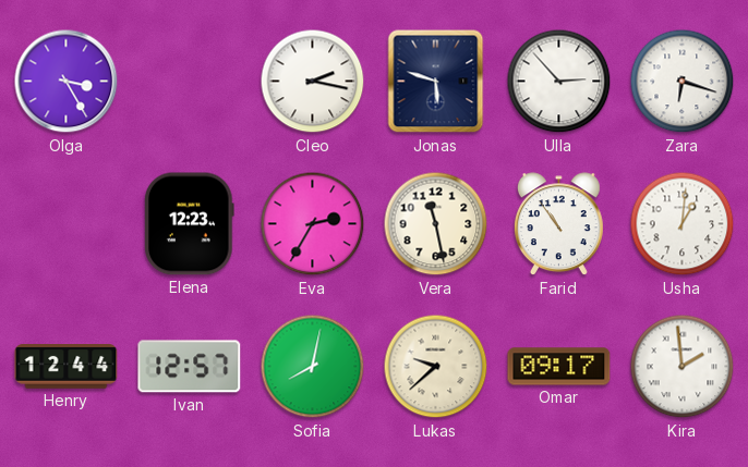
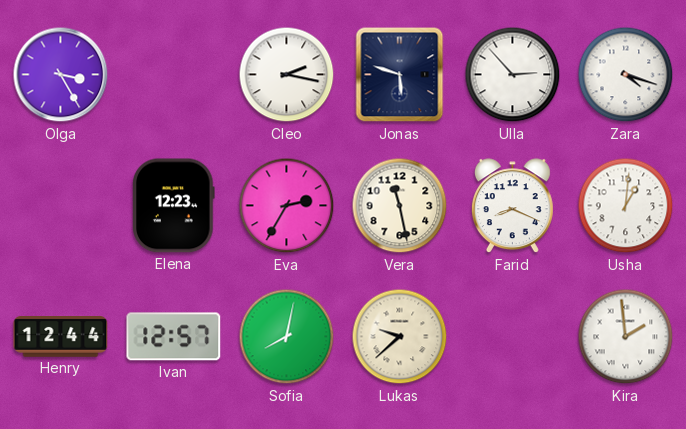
Zara: 6:18 -> 4:18 (626, 75)
Farid: 10:54 -> 8:19 (512, 206)
Omar: 09:17 -> none (559, 367)
